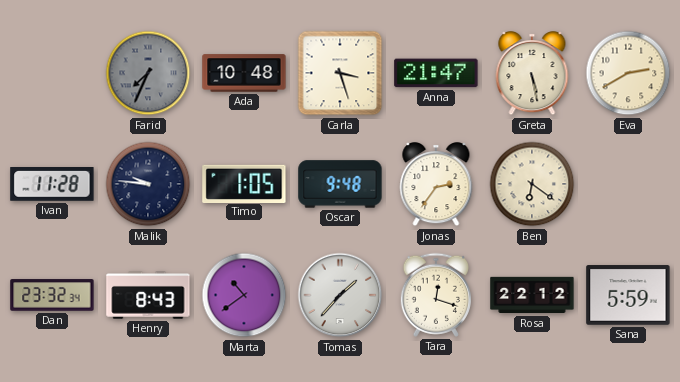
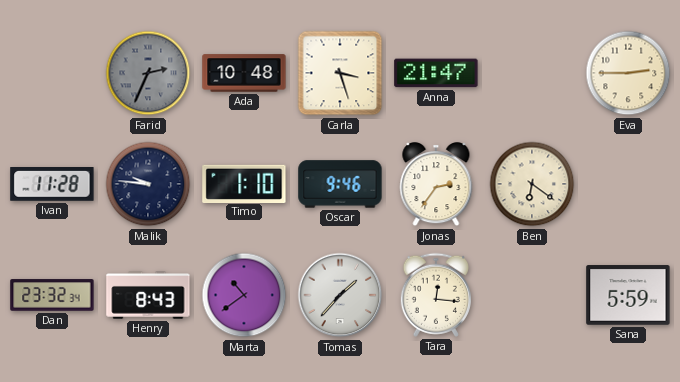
Farid: 7:34 -> 2:34 (148, 73)
Greta: 5:28 -> none (532, 74)
Eva: 2:40 -> 2:45 (628, 73)
Timo: 1:05 -> 1:10 (244, 183)
Oscar: 9:48 -> 9:46 (340, 184)
Tara: 12:18 -> 12:16 (436, 295)
Rosa: 22:12 -> none (532, 295)
